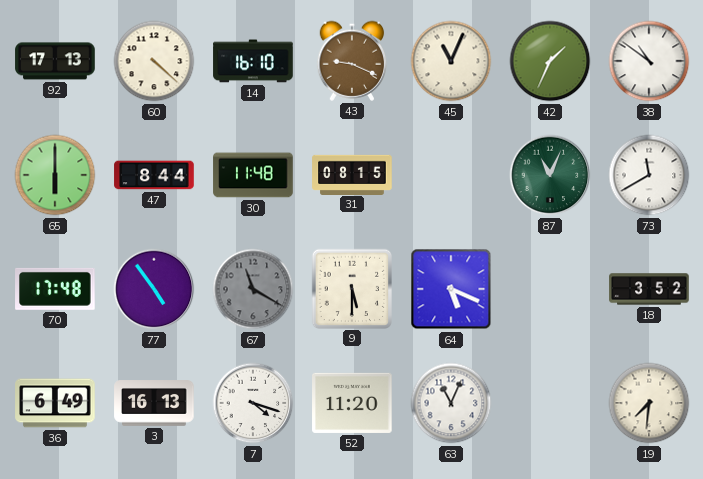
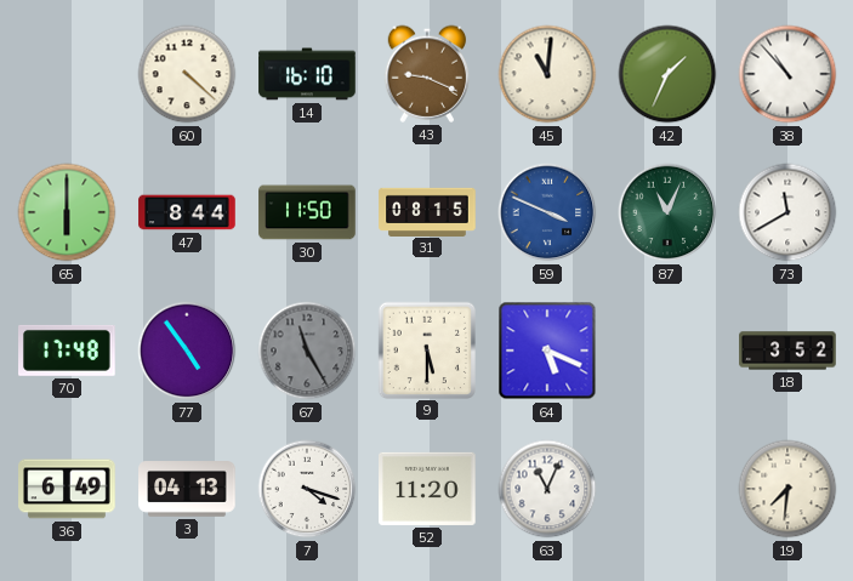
92: 17:13 -> none (55, 61)
45: 11:04 -> 11:01 (547, 74)
38: 10:51 -> 10:53 (787, 74)
30: 11:48 -> 11:50 (307, 212)
59: none -> 3:49 (547, 212)
67: 11:20 -> 11:25 (307, 351)
3: 16:13 -> 04:13 (187, 489)
